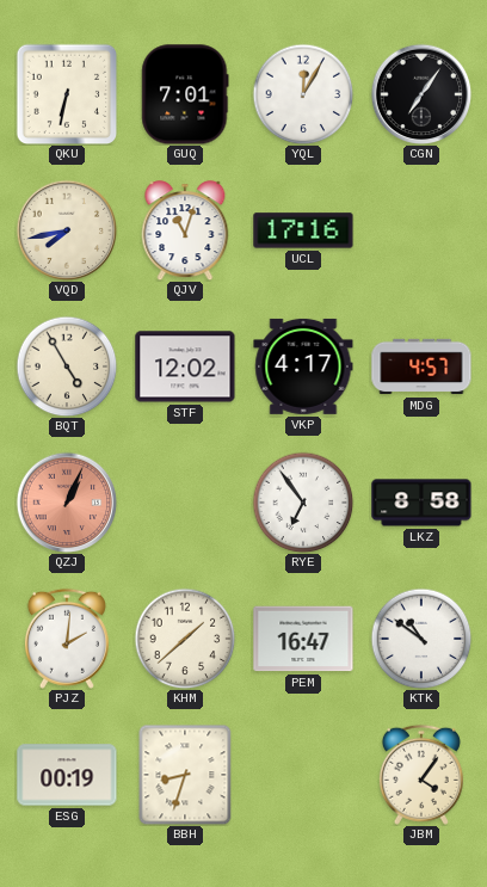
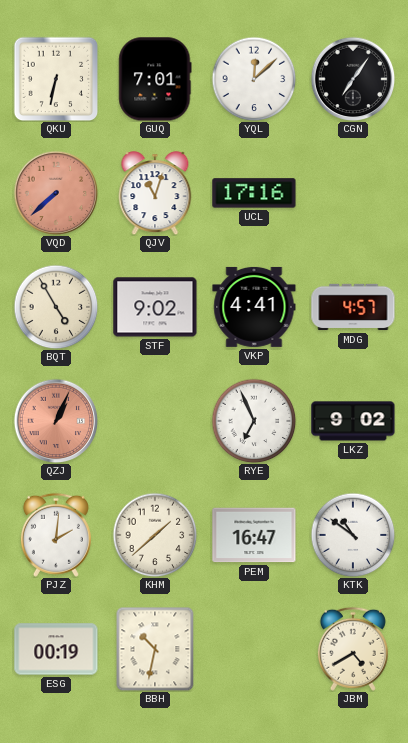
YQL: 12:05 -> 12:08 (254, 79)
VQD: 7:43 -> 7:38 (56, 193)
VQD dial: cream -> salmon (56, 193)
STF: 12:02 -> 9:02 (155, 307)
VKP: 4:17 -> 4:41 (254, 307)
RYE: 6:54 -> 6:56 (254, 421)
LKZ: 8:58 -> 9:02 (353, 421)
BBH: 8:33 -> 10:32 (155, 649)
JBM: 4:06 -> 4:40 (353, 649)
